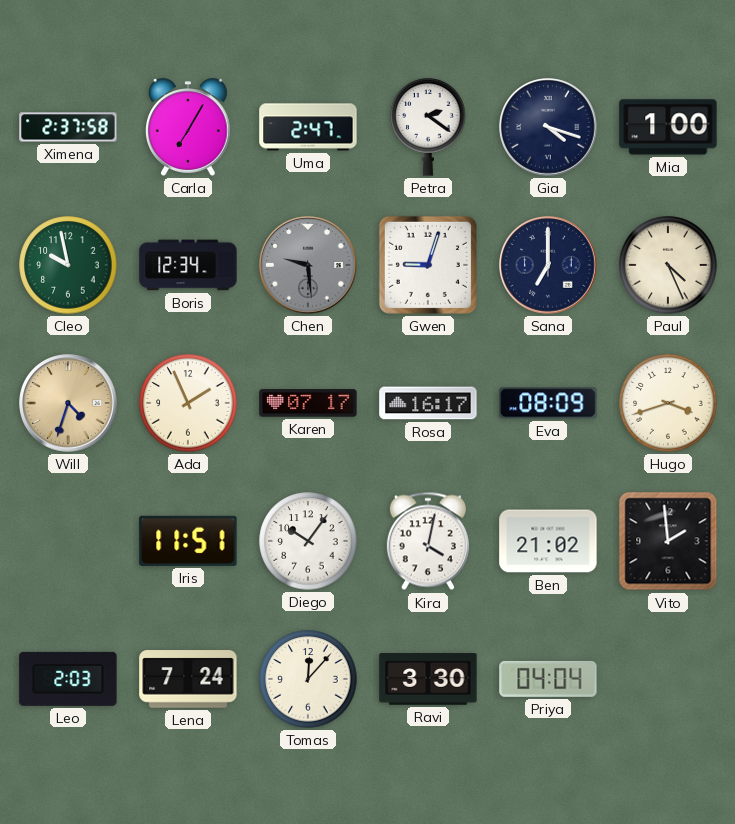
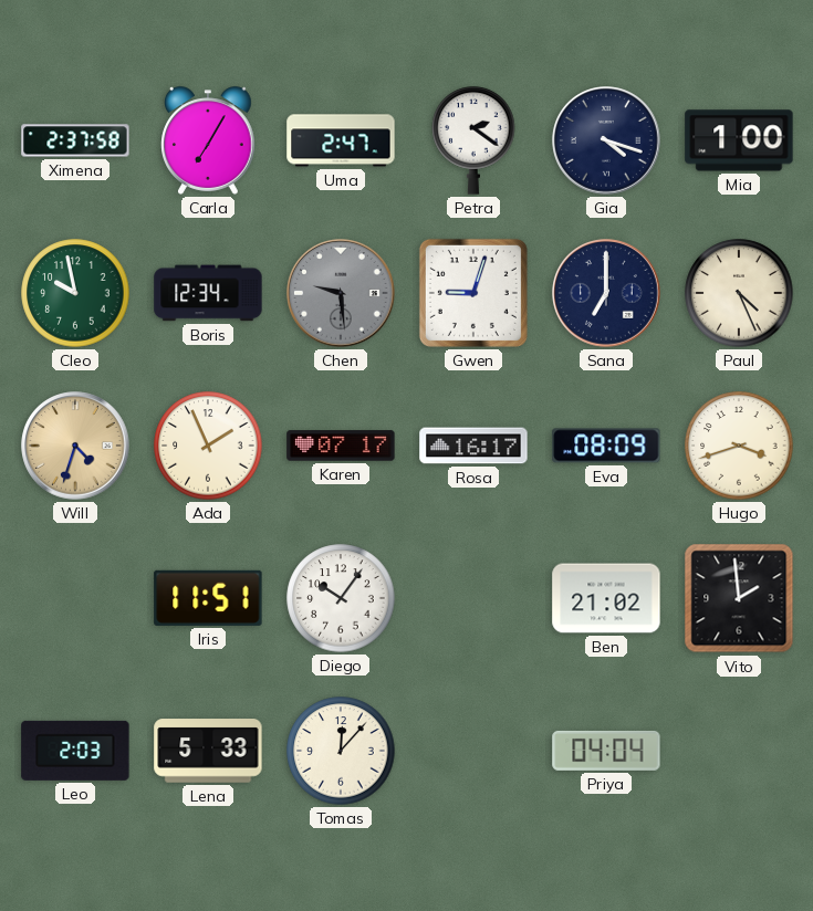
Kira: 4:02 -> none (428, 541)
Lena: 7:24 -> 5:33 (208, 751)
Ravi: 3:30 -> none (428, 679)
